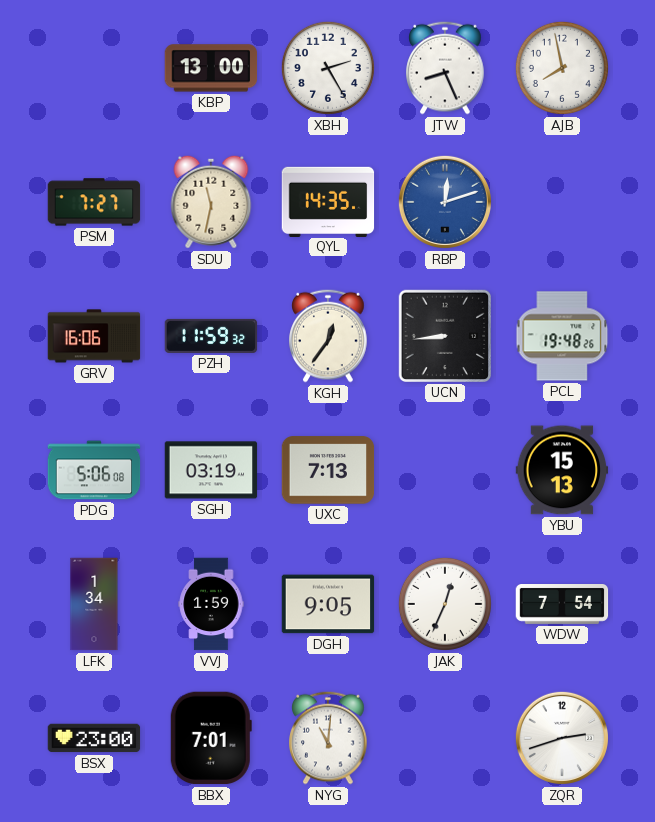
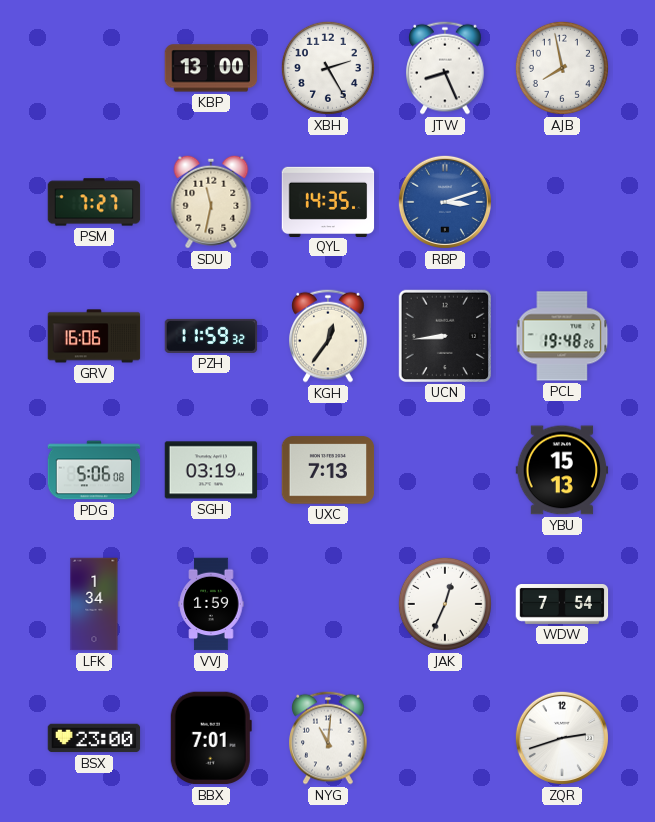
RBP: 12:12 -> 3:12 (445, 202)
DGH: 9:05 -> none (328, 604)
